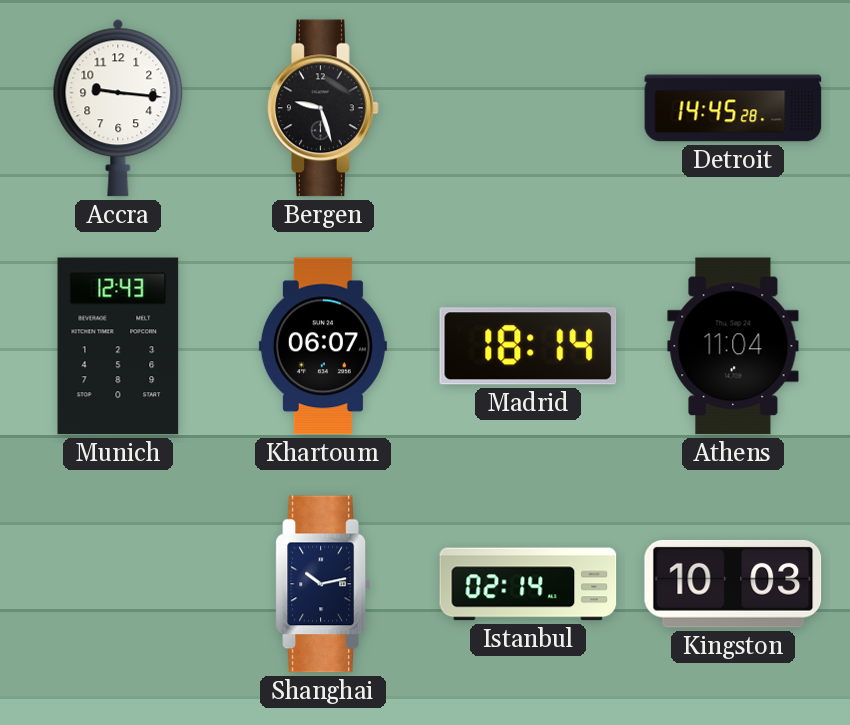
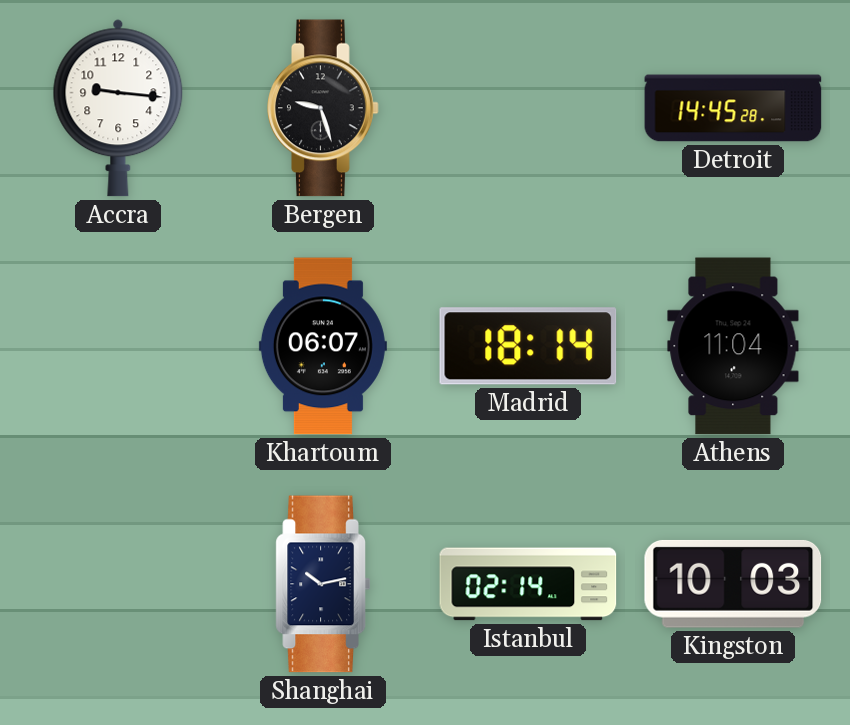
Munich: 12:43 -> none (118, 346)
